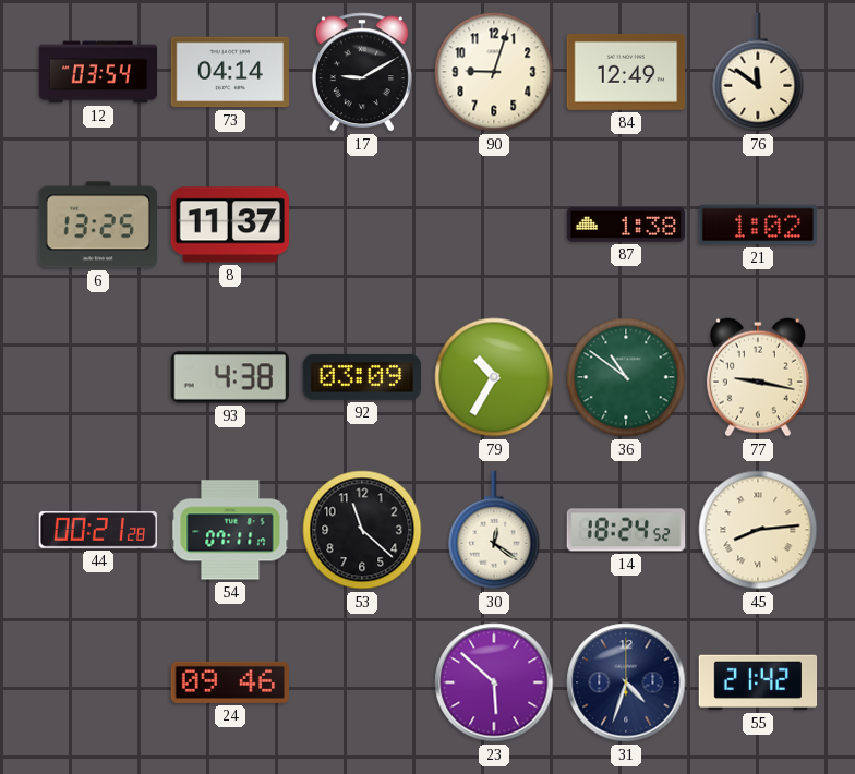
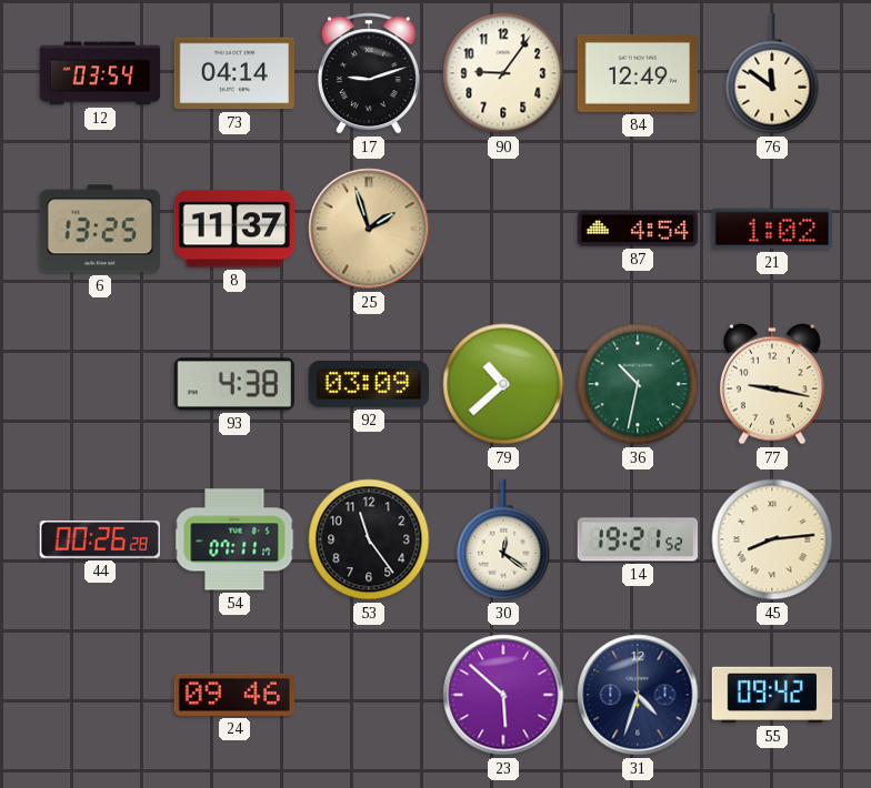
17: 9:10 -> 9:12 (369, 73)
90: 9:03 -> 9:06 (503, 73)
25: none -> 1:57 (369, 229)
87: 1:38 -> 4:54 (638, 229)
79: 10:35 -> 10:38 (503, 384)
36: 10:51 -> 10:32 (638, 384)
44: 00:21 -> 00:26 (99, 539)
53: 11:22 -> 11:24 (369, 539)
14: 18:24 -> 19:21 (638, 539)
55: 21:42 -> 09:42 (772, 695)
